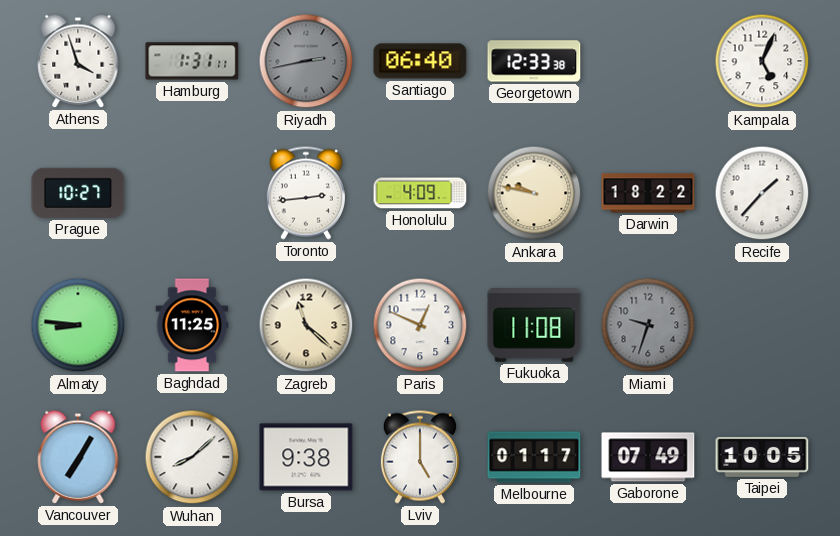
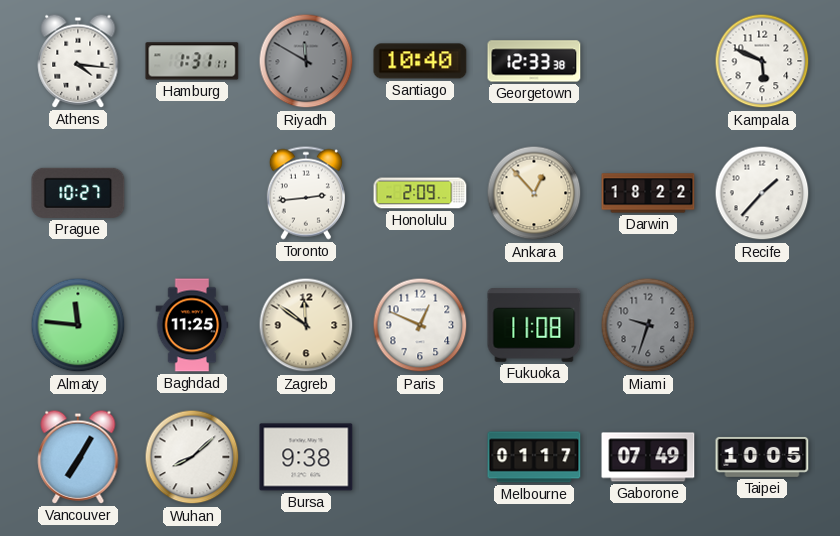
Athens: 3:57 -> 4:16 (78, 61)
Riyadh: 2:43 -> 11:50 (306, 61)
Santiago: 06:40 -> 10:40 (420, 61)
Kampala: 5:04 -> 5:49 (762, 61)
Honolulu: 4:09 -> 2:09 (420, 193)
Ankara: 9:47 -> 12:53 (534, 193)
Almaty: 8:46 -> 11:46 (78, 325)
Zagreb: 11:22 -> 11:51 (306, 325)
Lviv: 5:00 -> none (420, 457)
